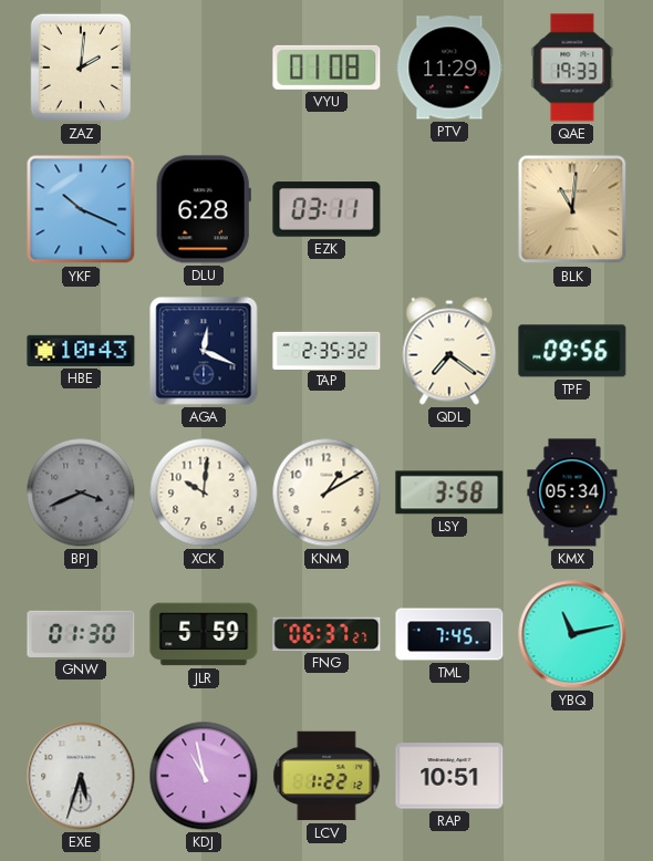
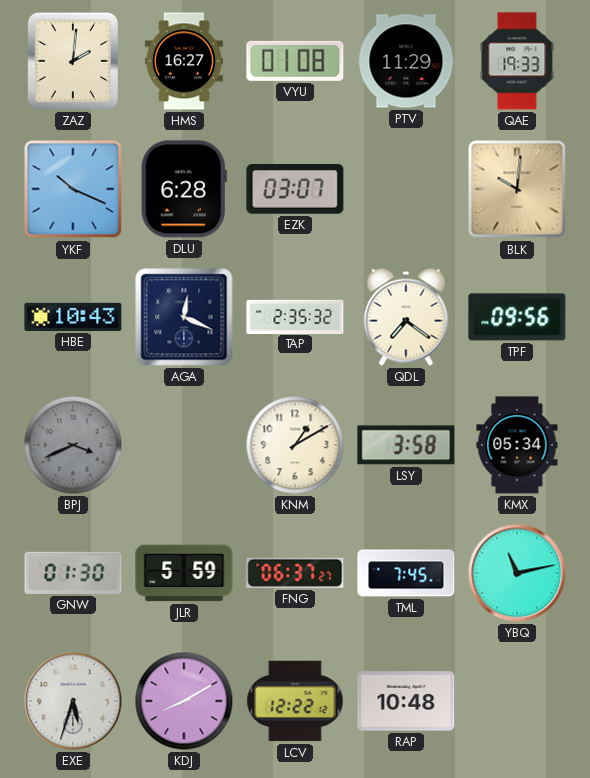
HMS: none -> 16:27 (184, 61)
EZK: 03:11 -> 03:07 (295, 189)
BLK: 11:01 -> 10:01 (517, 189)
XCK: 10:01 -> none (204, 492)
KDJ: 10:58 -> 8:10 (184, 701)
LCV: 1:22 -> 12:22 (295, 701)
RAP: 10:51 -> 10:48 (406, 701)
